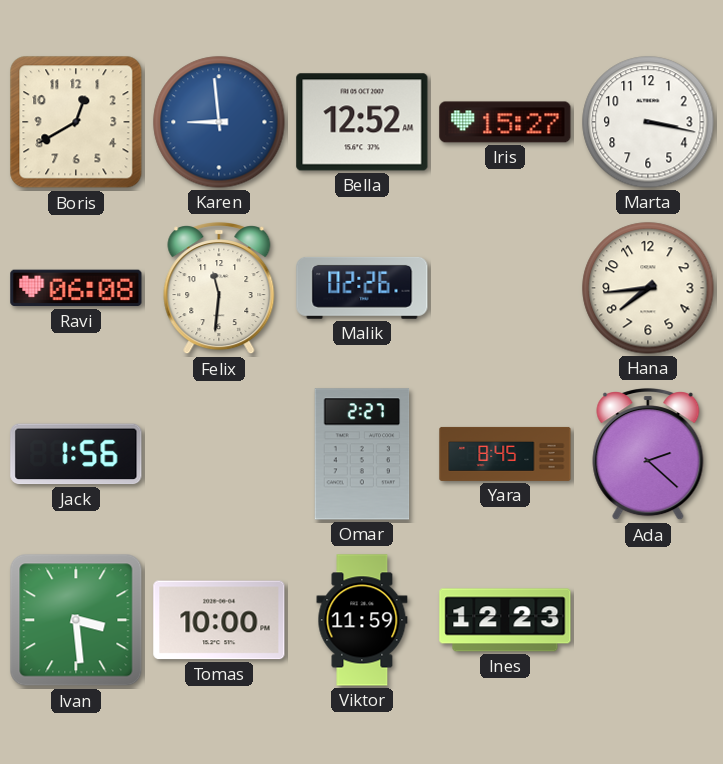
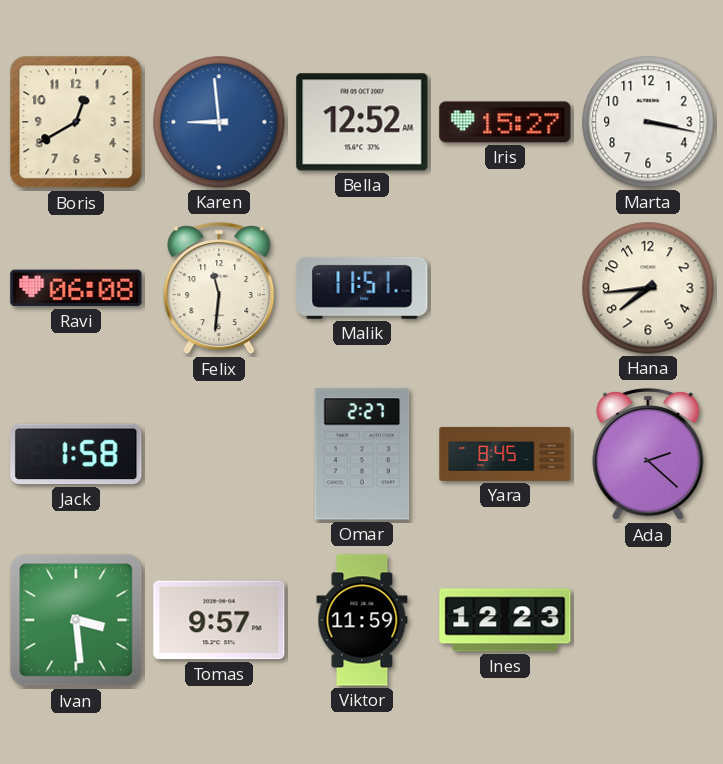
Malik: 02:26 -> 11:51 (362, 288)
Jack: 1:56 -> 1:58 (76, 454)
Tomas: 10:00 -> 9:57 (219, 620)
